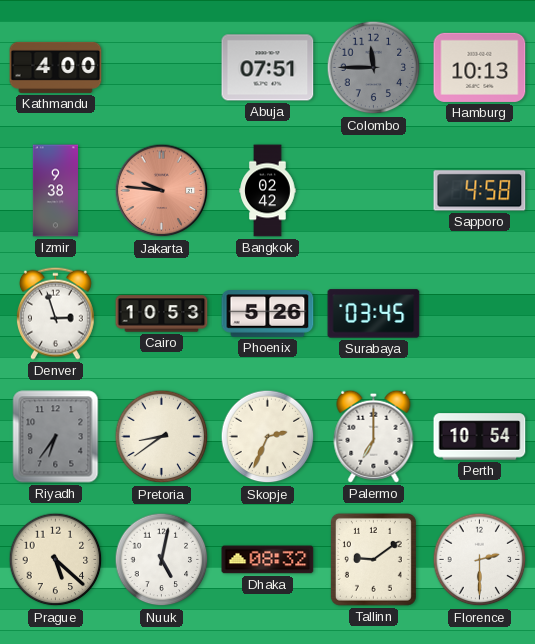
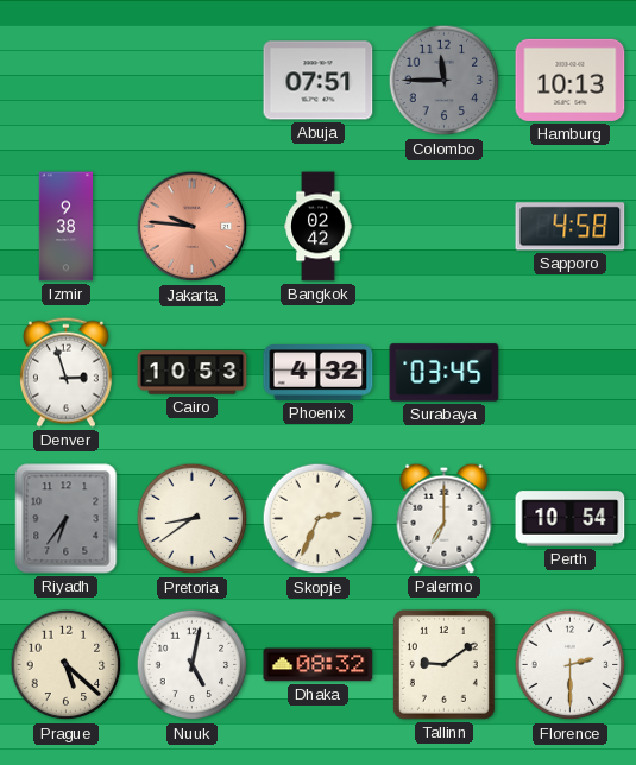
Kathmandu: 4:00 -> none (56, 67)
Phoenix: 5:26 -> 4:32 (319, 373)
